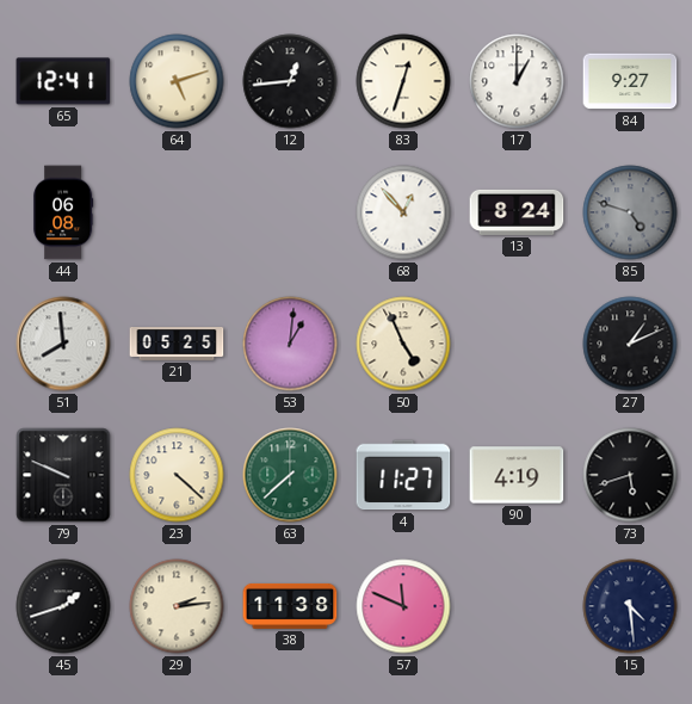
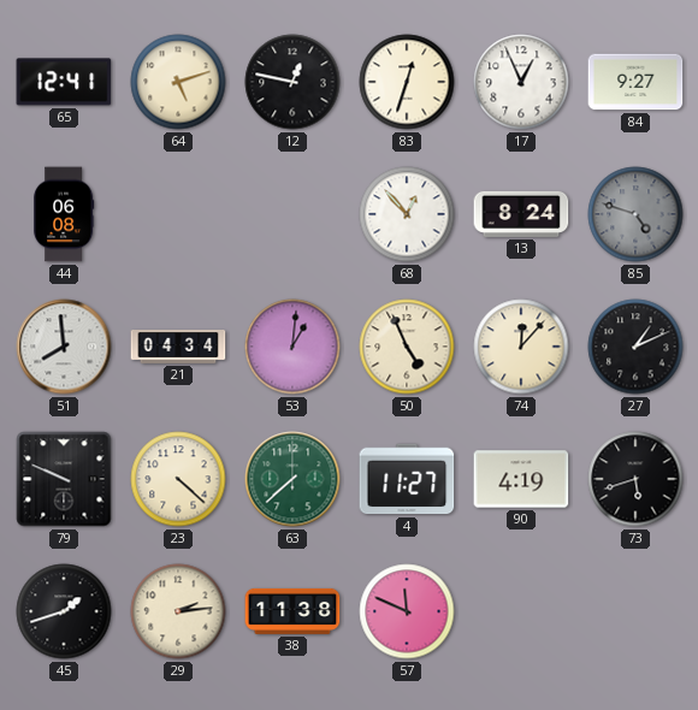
12: 12:44 -> 12:47 (292, 82)
17: 1:00 -> 12:56 (521, 82)
21: 05:25 -> 04:34 (178, 347)
74: none -> 12:07 (521, 347)
15: 4:29 -> none (630, 606)
